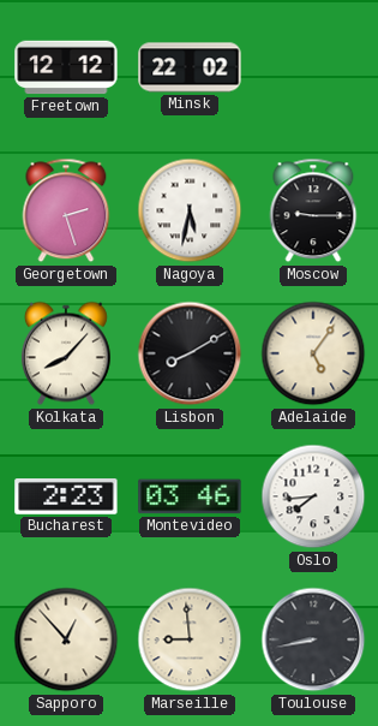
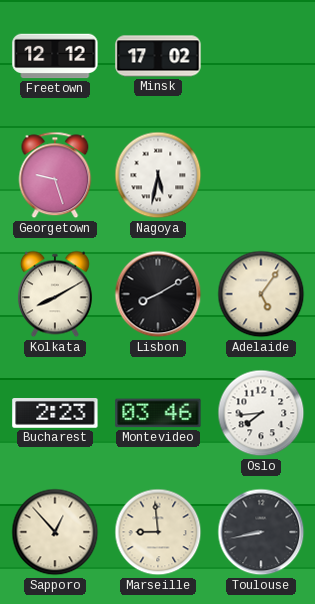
Minsk: 22:02 -> 17:02 (158, 56)
Georgetown: 2:27 -> 9:27 (55, 175)
Moscow: 9:15 -> none (313, 210)
Kolkata: 8:07 -> 8:10 (55, 294)
